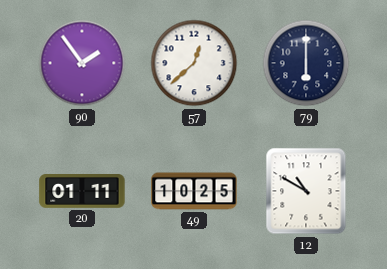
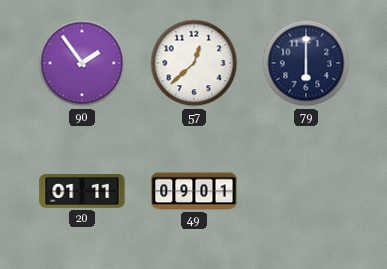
49: 10:25 -> 09:01 (194, 191)
12: 10:50 -> none (306, 191)
